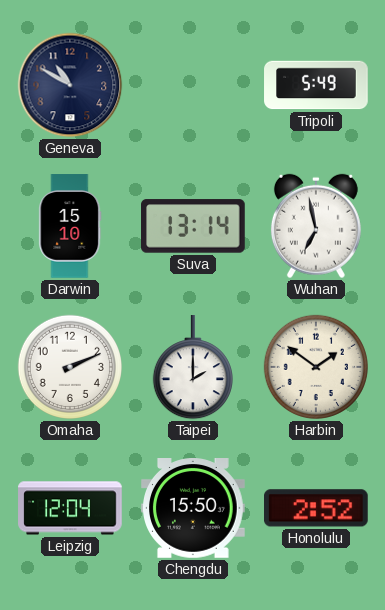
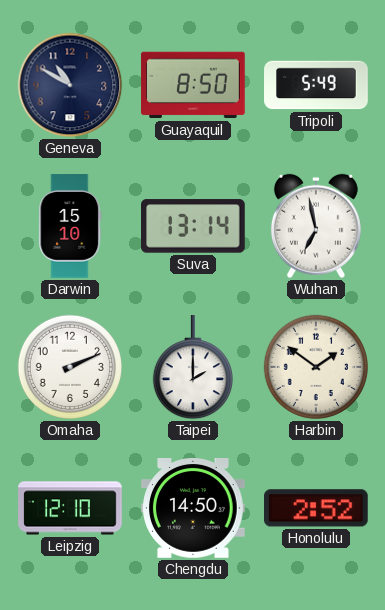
Guayaquil: none -> 8:50 (193, 85)
Leipzig: 12:04 -> 12:10 (70, 508)
Chengdu: 15:50 -> 14:50 (194, 509)
